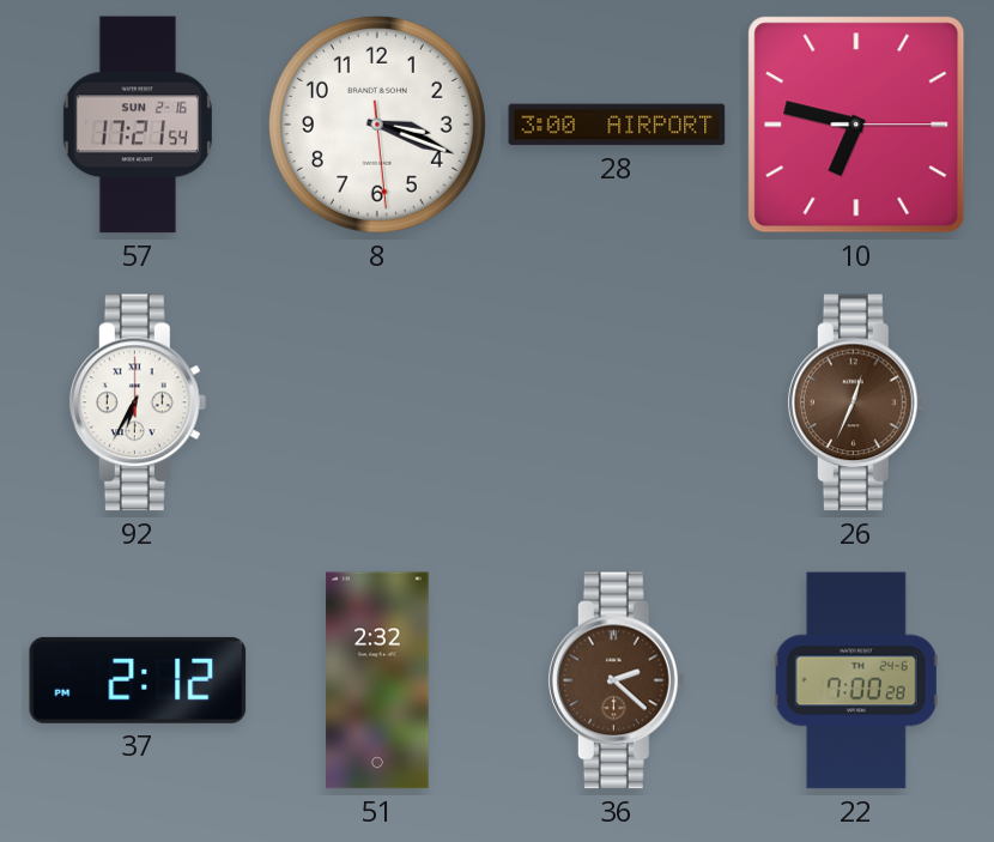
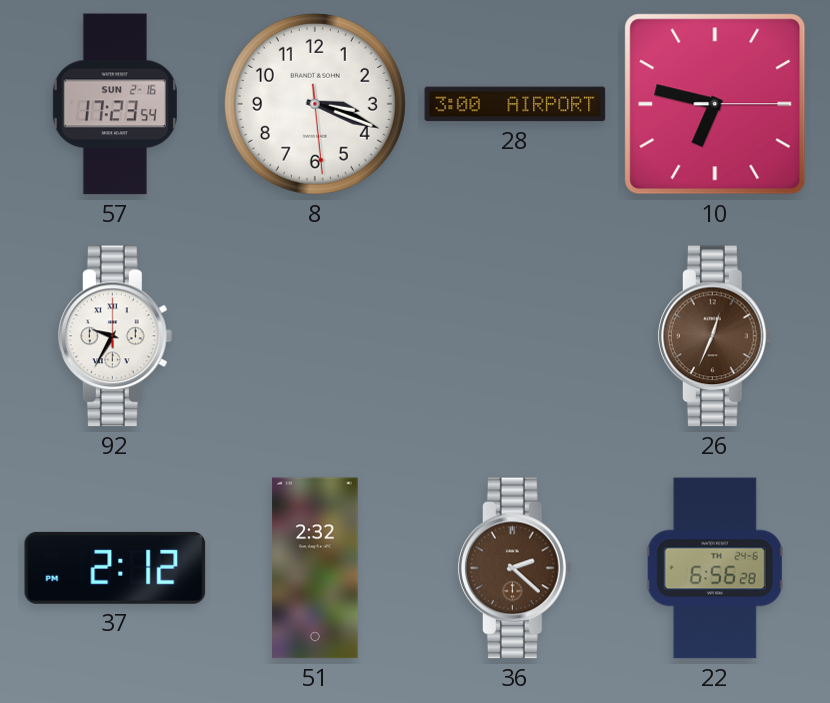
57: 17:21 -> 17:23 (115, 104)
92: 6:35 -> 9:35 (115, 336)
22: 7:00 -> 6:56 (715, 568)
